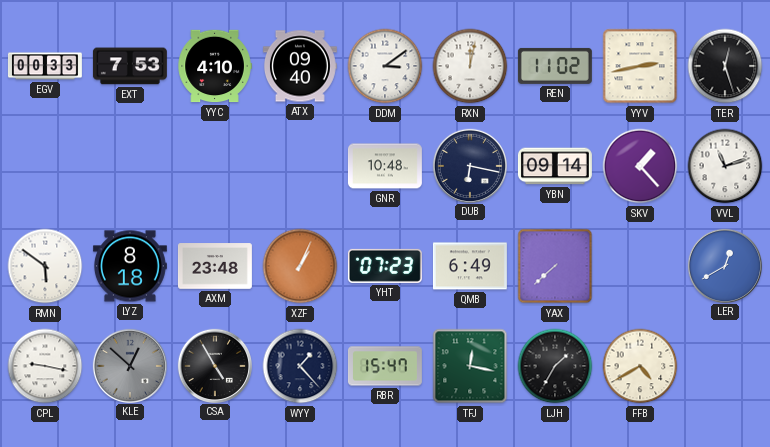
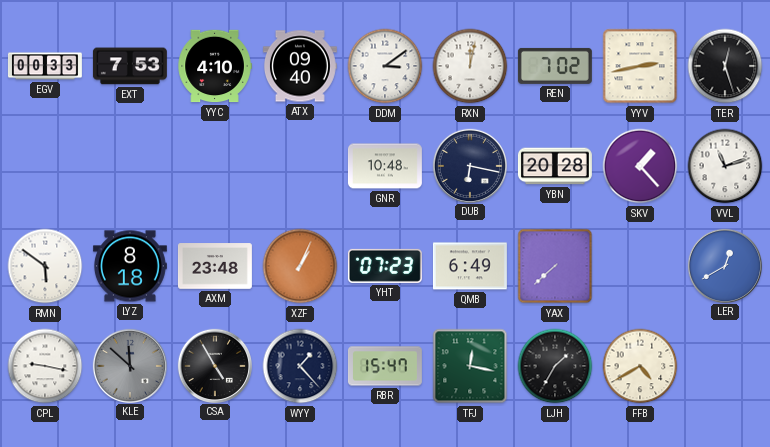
REN: 11:02 -> 7:02 (555, 66)
YBN: 09:14 -> 20:28 (555, 166)
KLE: 12:52 -> 11:52 (129, 365)
